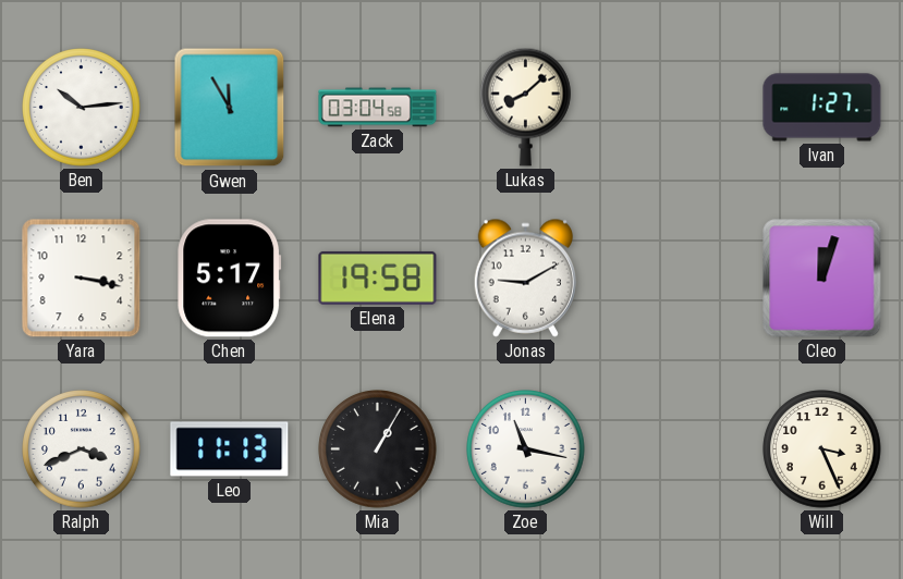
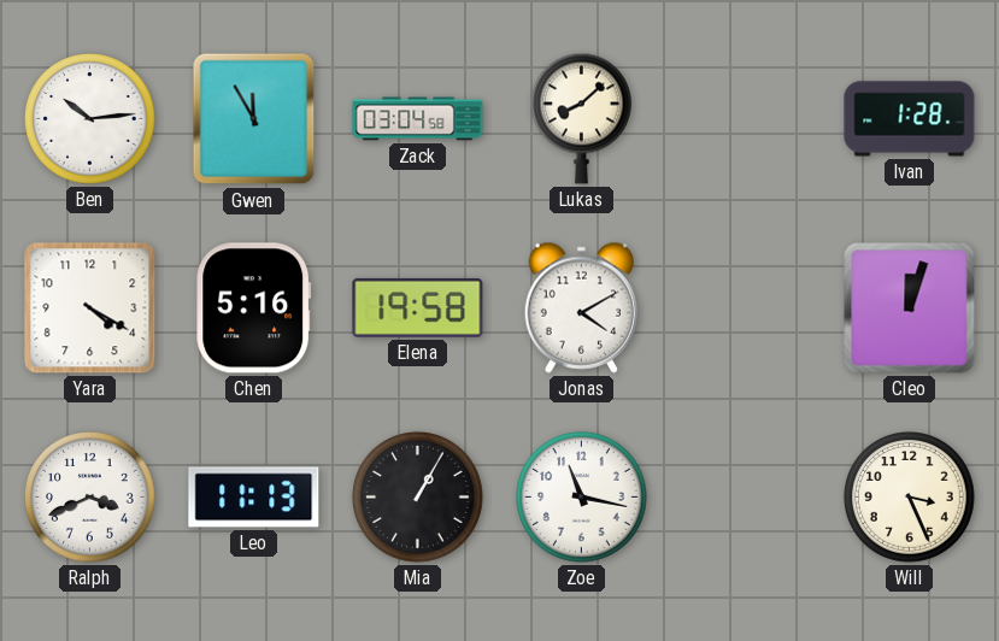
Ivan: 1:27 -> 1:28 (910, 119)
Yara: 3:17 -> 4:20 (90, 308)
Chen: 5:17 -> 5:16 (254, 308)
Jonas: 9:10 -> 4:10 (581, 307)
